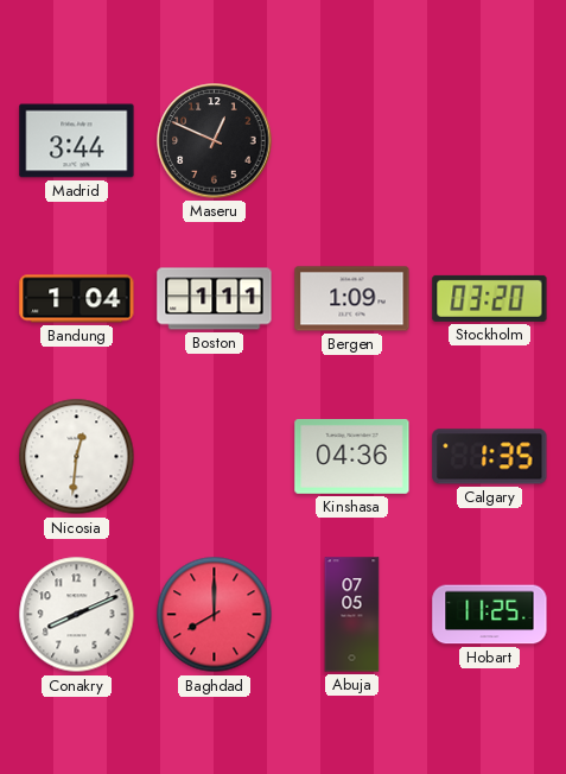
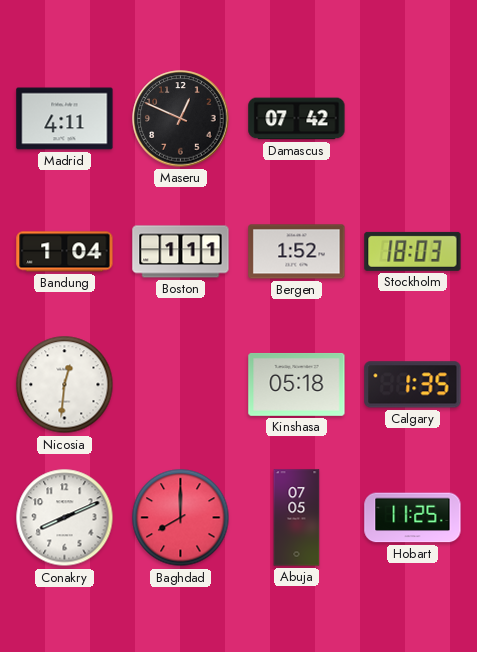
Madrid: 3:44 -> 4:11 (65, 119)
Damascus: none -> 07:42 (297, 119)
Bergen: 1:09 -> 1:52 (297, 252)
Stockholm: 03:20 -> 18:03 (413, 251)
Kinshasa: 04:36 -> 05:18 (297, 384)
